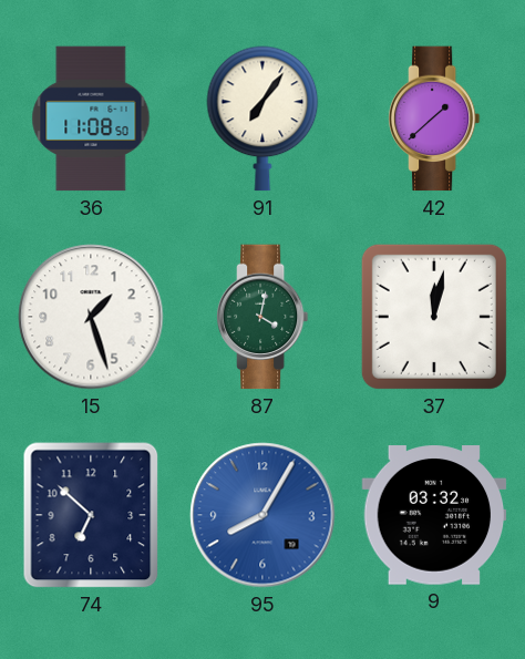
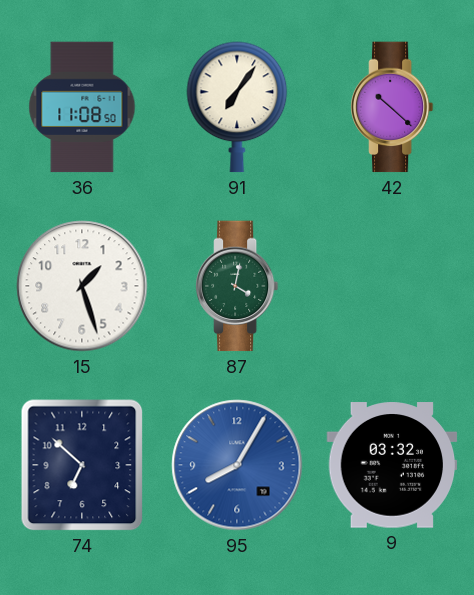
42: 1:38 -> 10:22 (392, 107)
37: 12:02 -> none (434, 317)
